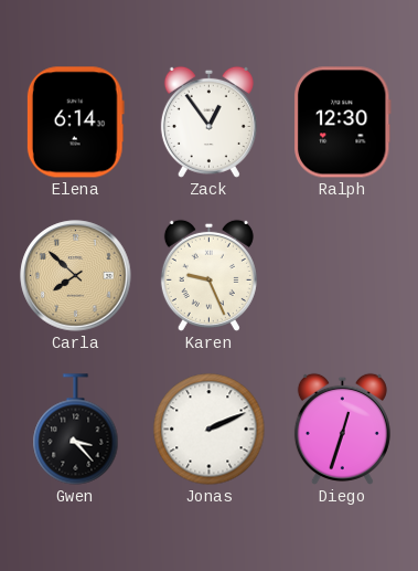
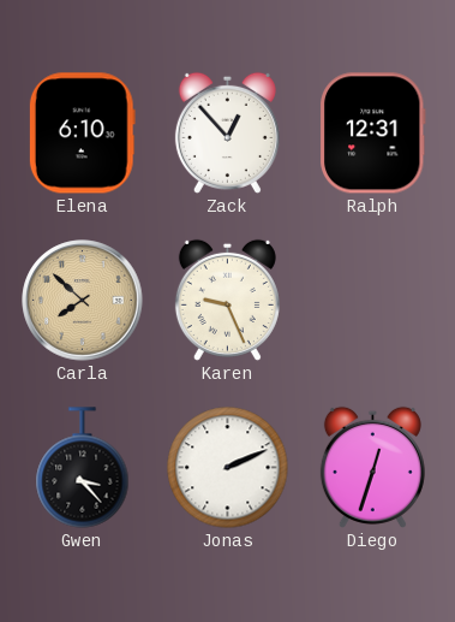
Elena: 6:14 -> 6:10 (82, 134)
Zack: 12:54 -> 12:53 (227, 132)
Ralph: 12:30 -> 12:31 (372, 134)
